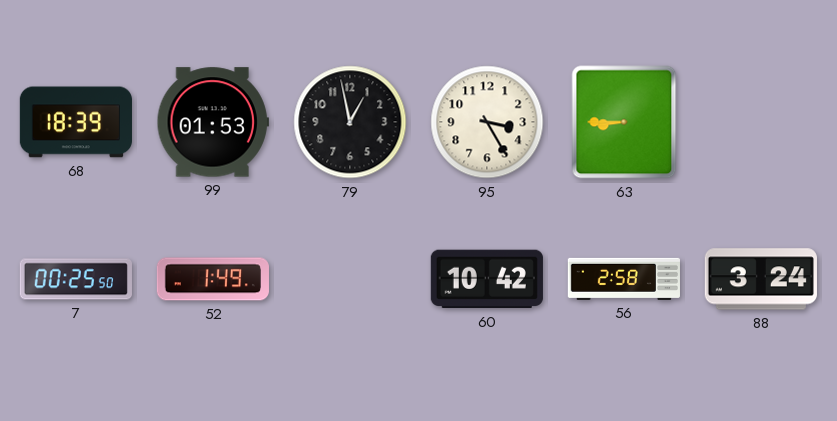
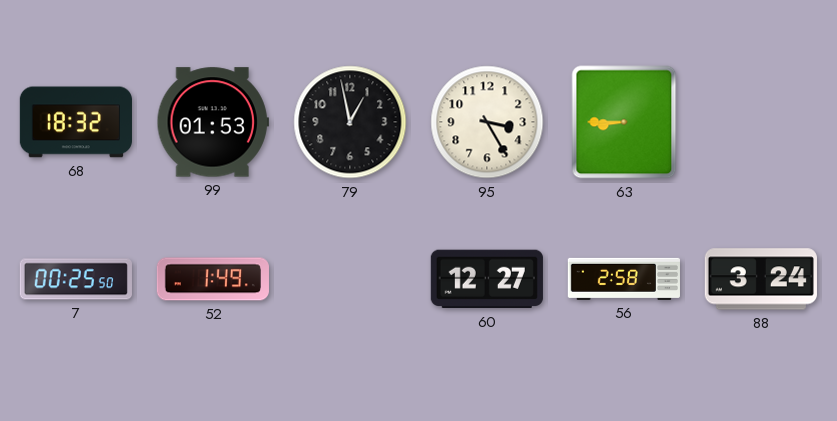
68: 18:39 -> 18:32 (76, 122)
60: 10:42 -> 12:27 (487, 279)
